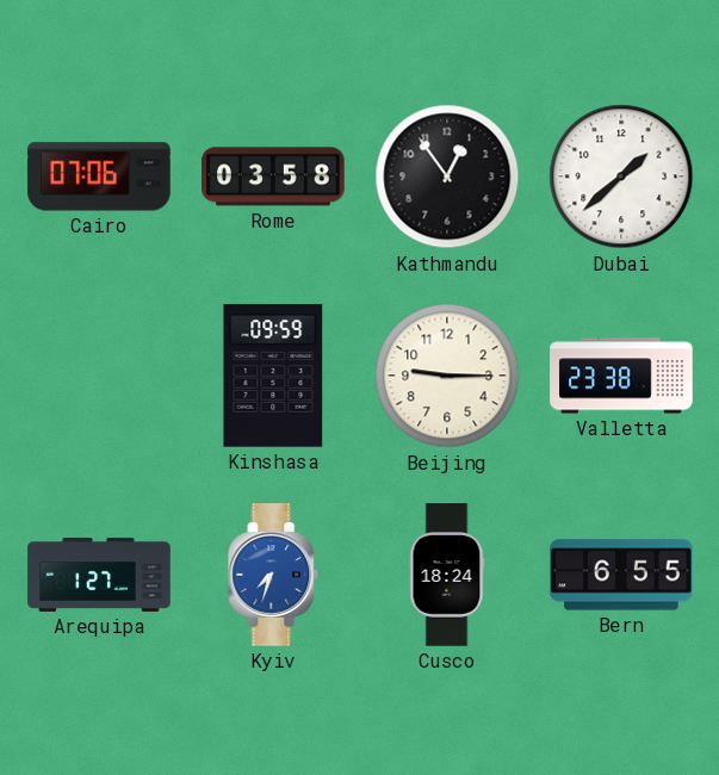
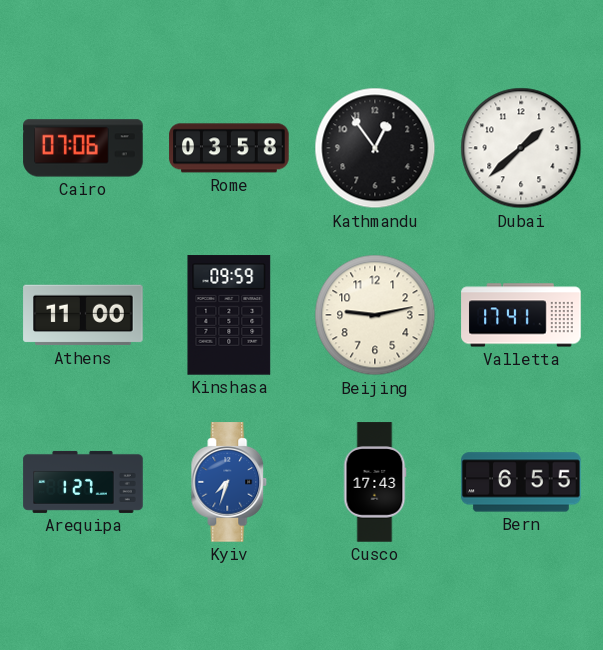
Athens: none -> 11:00 (83, 315)
Beijing: 9:15 -> 9:13 (375, 315)
Valletta: 23:38 -> 17:41 (521, 315)
Cusco: 18:24 -> 17:43 (375, 482)
